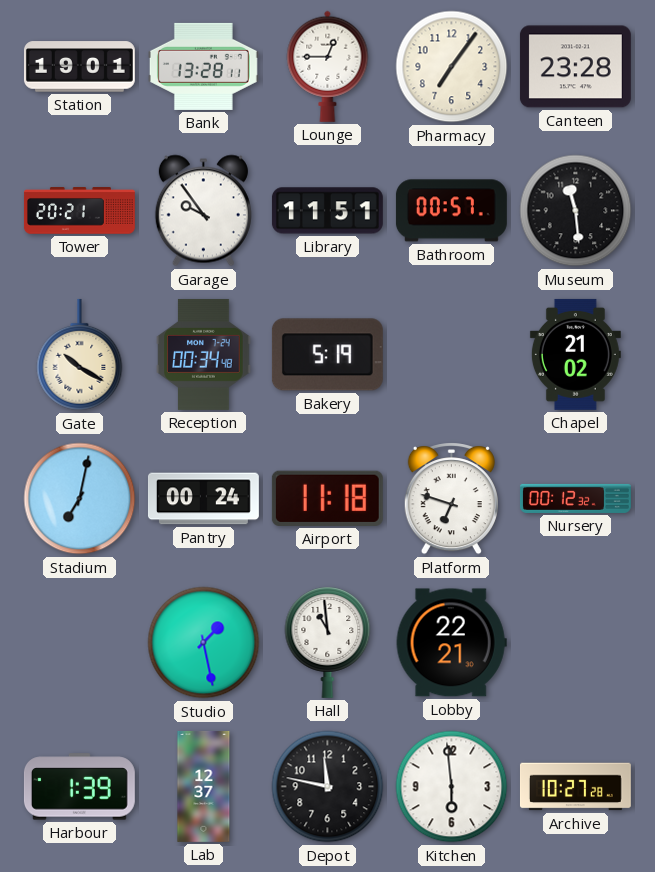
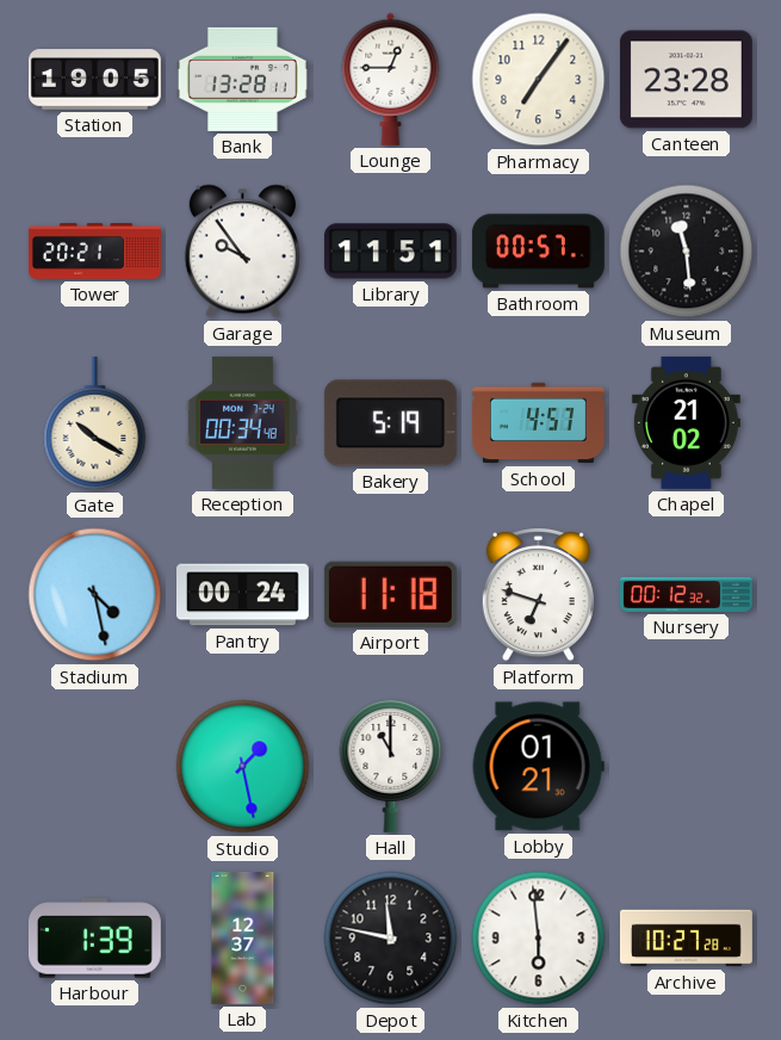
Station: 19:01 -> 19:05 (94, 80)
School: none -> 4:57 (538, 423)
Stadium: 7:02 -> 4:28 (95, 595)
Hall: 10:59 -> 11:00 (391, 766)
Lobby: 22:21 -> 01:21 (538, 767)
